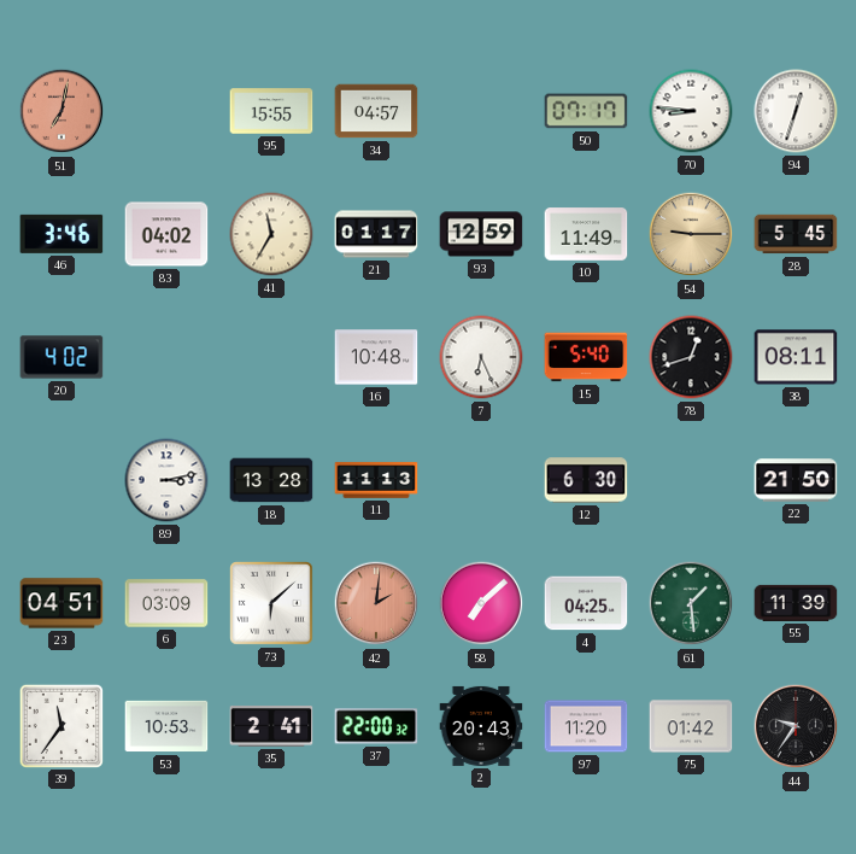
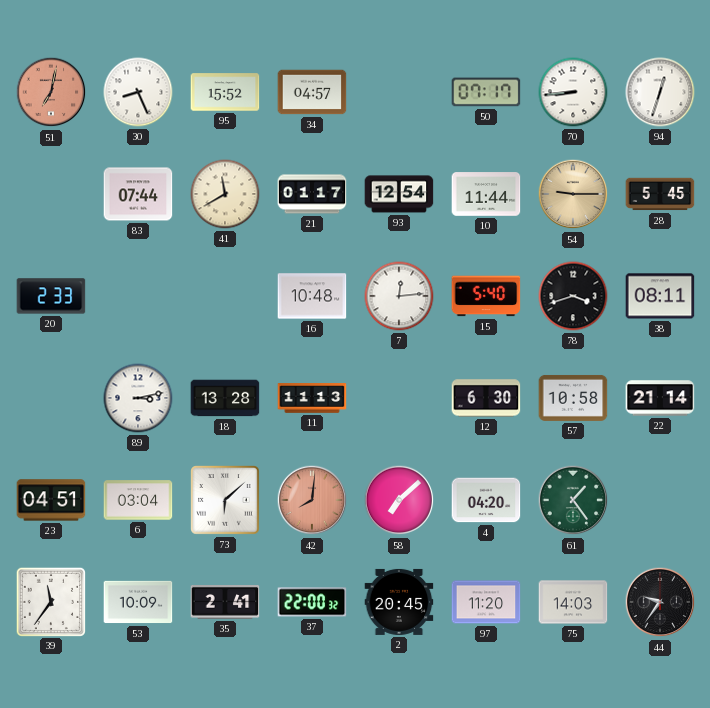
30: none -> 8:26 (138, 92)
95: 15:55 -> 15:52 (225, 92)
70: 8:46 -> 8:44 (573, 92)
46: 3:46 -> none (61, 234)
83: 04:02 -> 07:44 (138, 194)
41: 11:35 -> 11:40 (225, 194)
93: 12:59 -> 12:54 (399, 194)
10: 11:49 -> 11:44 (486, 194)
20: 4:02 -> 2:33 (51, 296)
7: 6:26 -> 12:14 (399, 296)
78: 12:42 -> 3:42 (573, 296)
57: none -> 10:58 (573, 398)
22: 21:50 -> 21:14 (660, 398)
6: 03:09 -> 03:04 (138, 500)
42: 2:01 -> 8:01 (312, 500)
4: 04:25 -> 04:20 (486, 500)
61: 1:29 -> 1:24 (573, 500)
55: 11:39 -> none (796, 603)
53: 10:53 -> 10:09 (138, 602)
2: 20:43 -> 20:45 (399, 602)
75: 01:42 -> 14:03 (573, 602)
